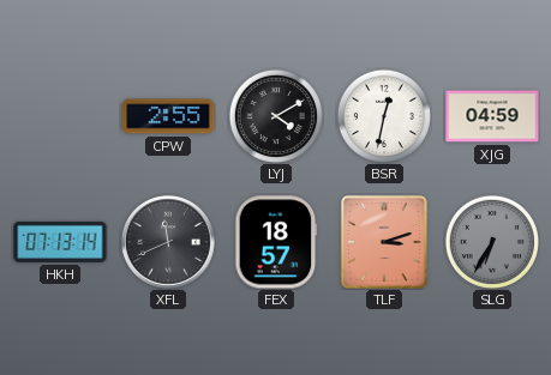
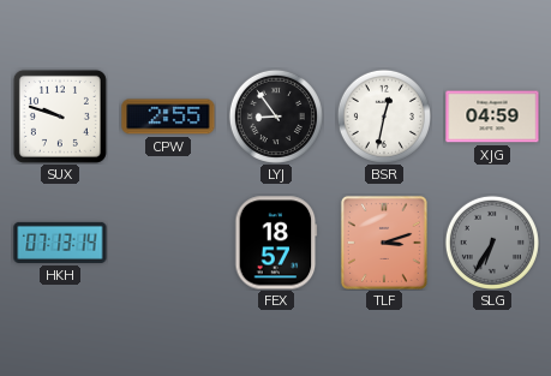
SUX: none -> 9:48 (60, 117)
LYJ: 4:10 -> 8:54 (276, 117)
XFL: 11:41 -> none (169, 243)
